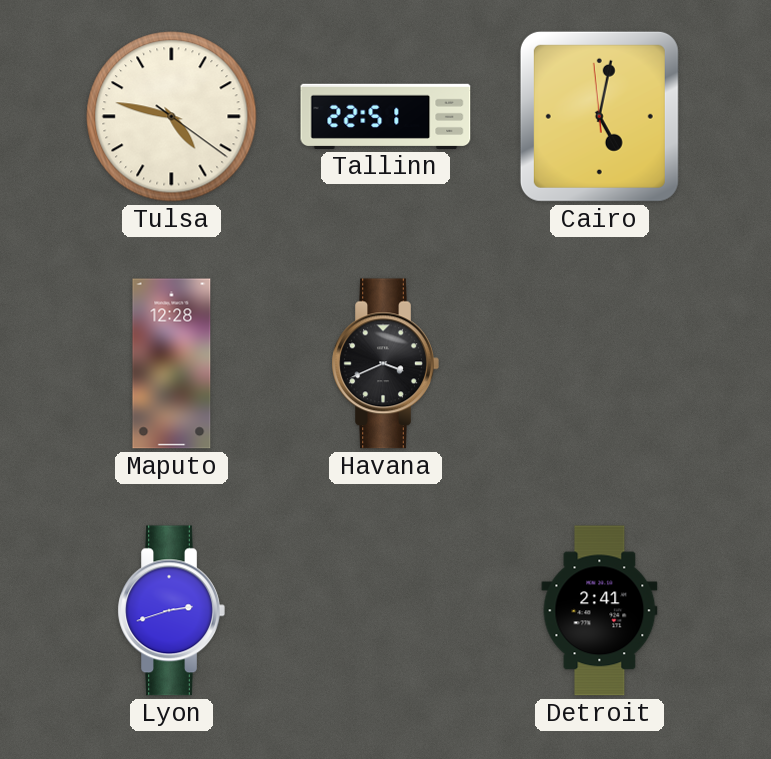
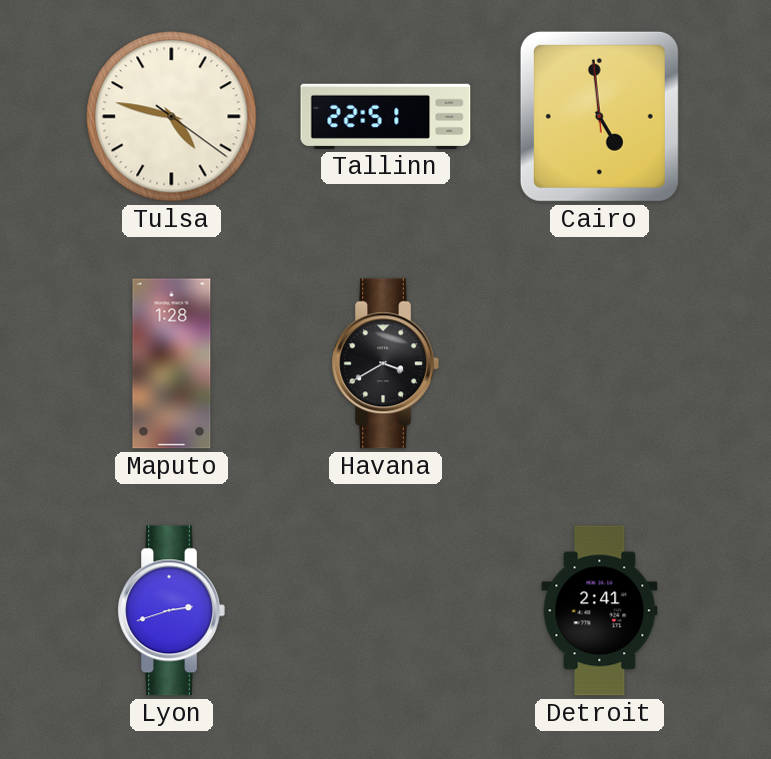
Cairo: 5:01 -> 4:58 (599, 116)
Maputo: 12:28 -> 1:28 (172, 364)
Havana: 3:41 -> 3:40 (385, 364)
